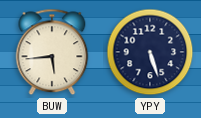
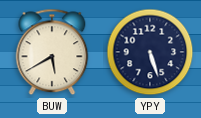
BUW: 5:44 -> 5:40 (52, 52)
